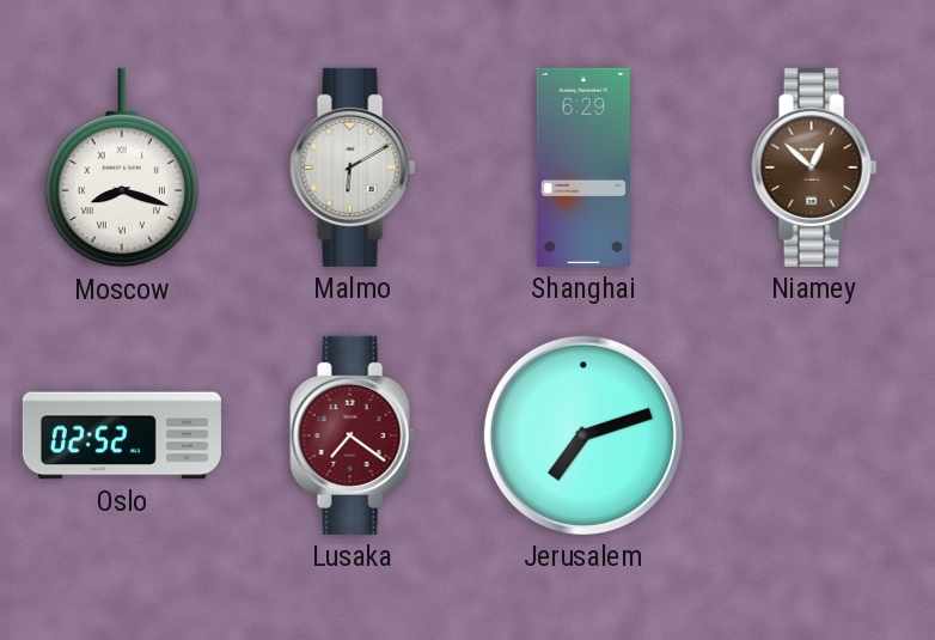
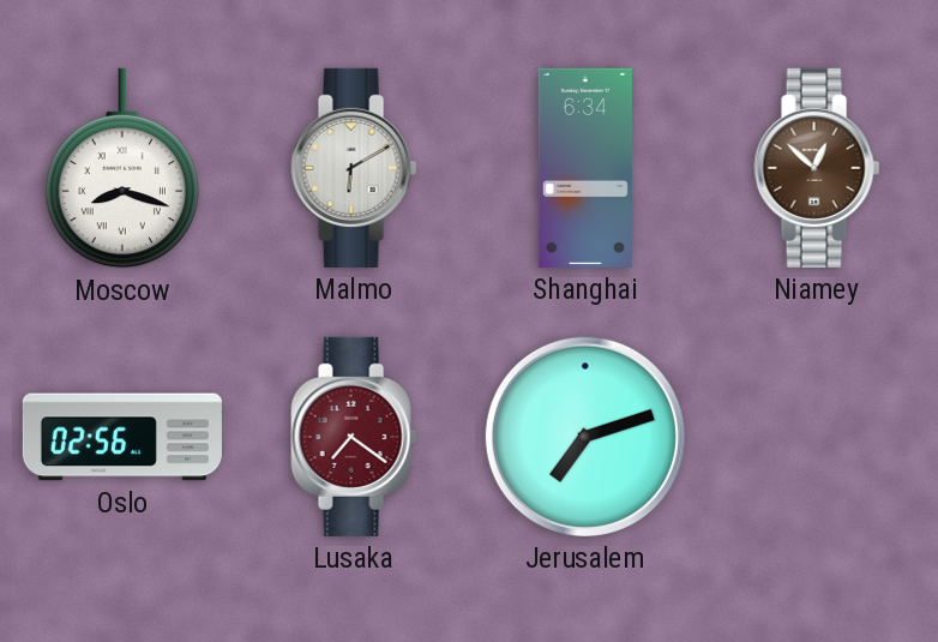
Shanghai: 6:29 -> 6:34 (585, 168)
Oslo: 02:52 -> 02:56 (122, 437)
